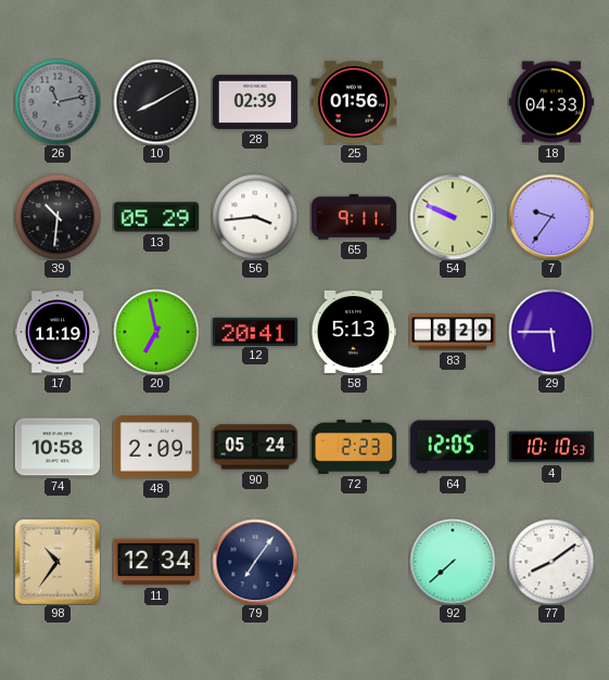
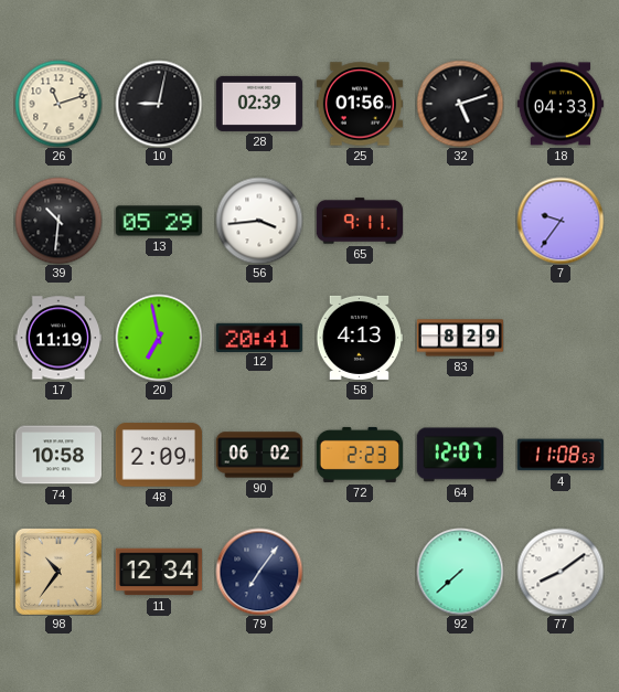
26: 11:13 -> 11:12 (58, 104)
26 dial: grey -> cream (58, 104)
10: 8:10 -> 9:02 (159, 104)
32: none -> 5:12 (460, 104)
54: 9:49 -> none (453, 217)
58: 5:13 -> 4:13 (359, 338)
29: 5:45 -> none (551, 332)
90: 05:24 -> 06:02 (258, 455)
64: 12:05 -> 12:07 (460, 455)
4: 10:10 -> 11:08 (559, 455)
